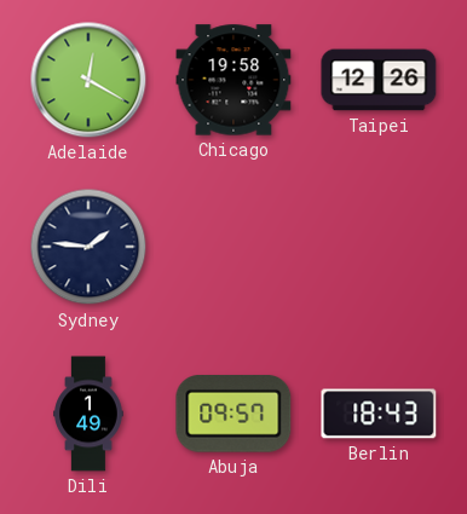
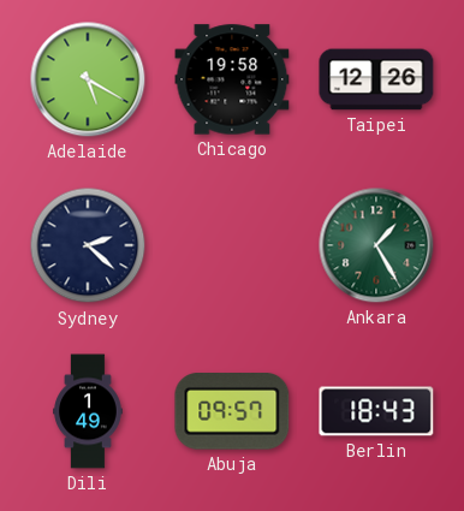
Adelaide: 12:20 -> 5:20 (88, 79)
Sydney: 1:46 -> 2:22 (88, 245)
Ankara: none -> 1:25 (376, 245)
